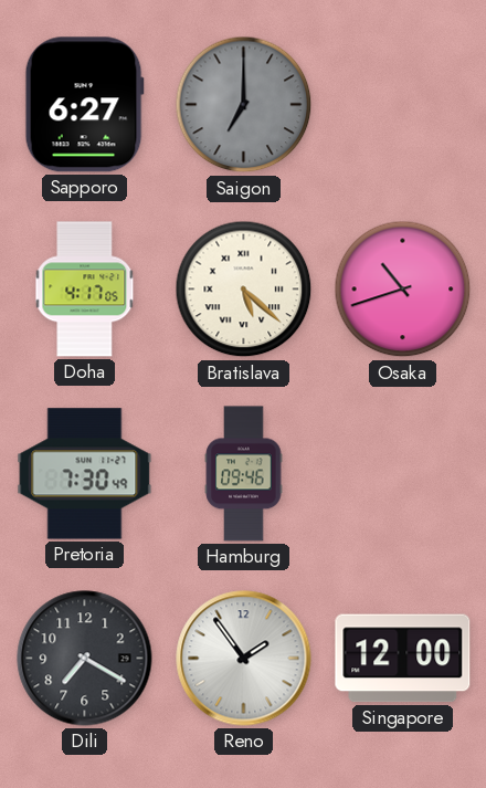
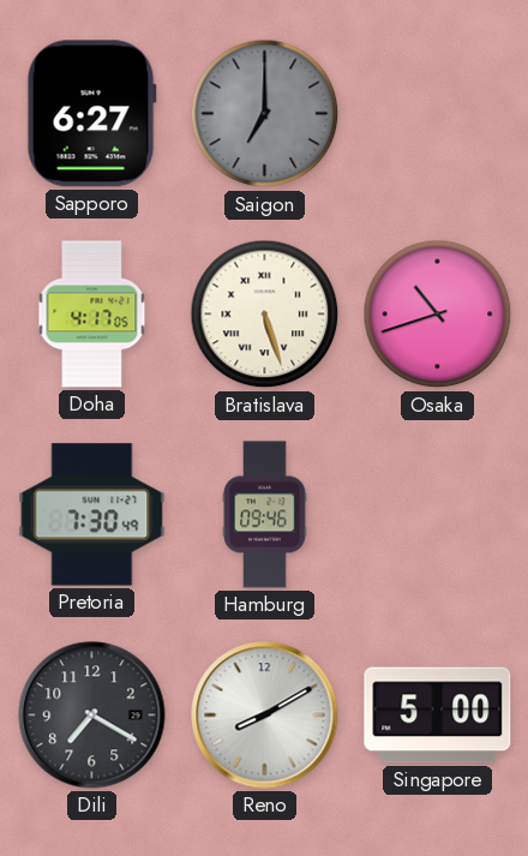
Bratislava: 5:22 -> 5:27 (265, 315)
Reno: 1:54 -> 8:10 (265, 716)
Singapore: 12:00 -> 5:00 (438, 716)
